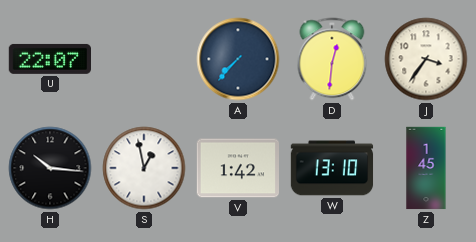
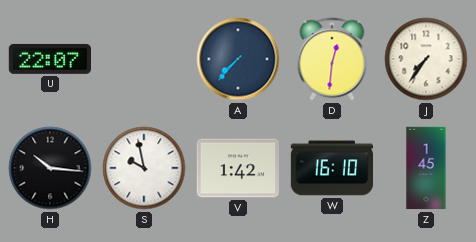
J: 3:36 -> 7:36 (426, 59)
S: 12:58 -> 9:58 (144, 168)
W: 13:10 -> 16:10 (332, 168)
